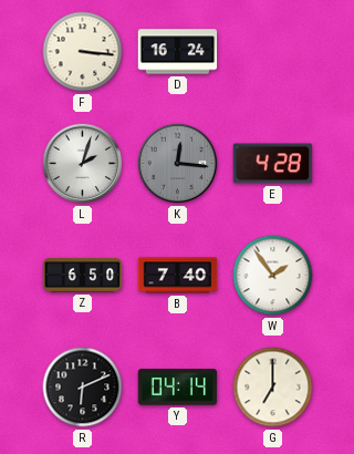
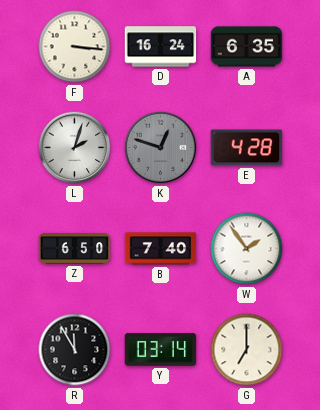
A: none -> 6:35 (247, 47)
K: 12:16 -> 12:48 (161, 148)
R: 6:11 -> 11:55 (75, 350)
Y: 04:14 -> 03:14 (161, 350)
